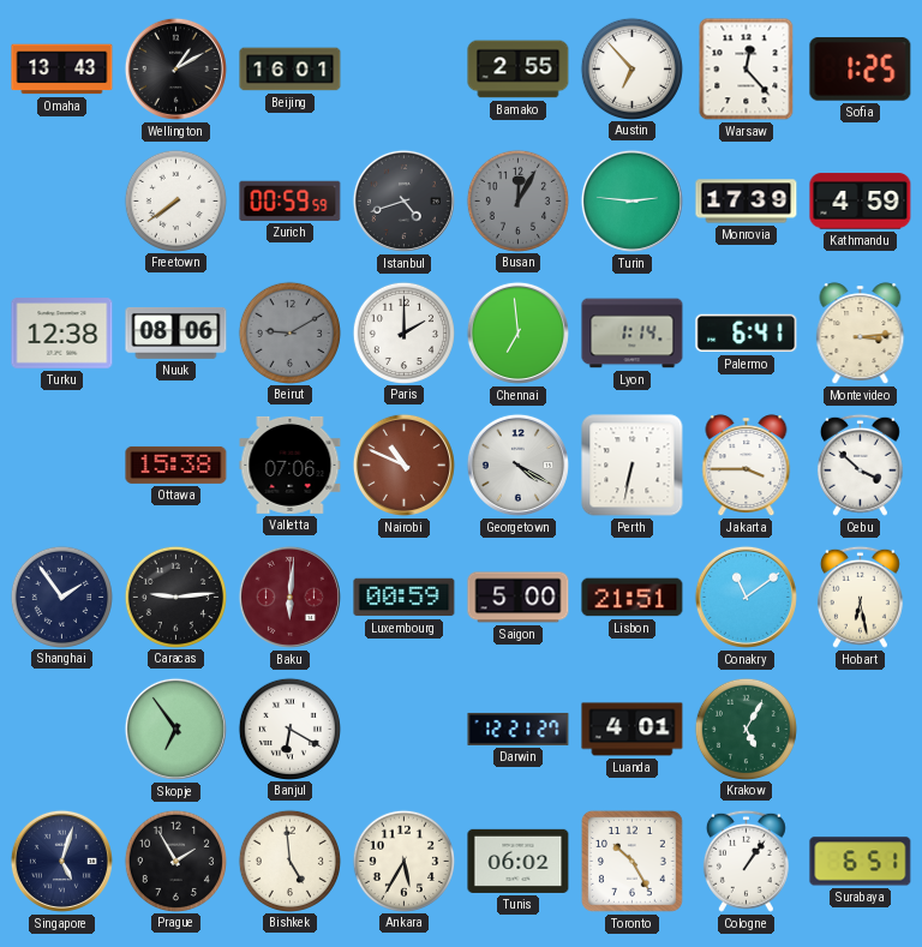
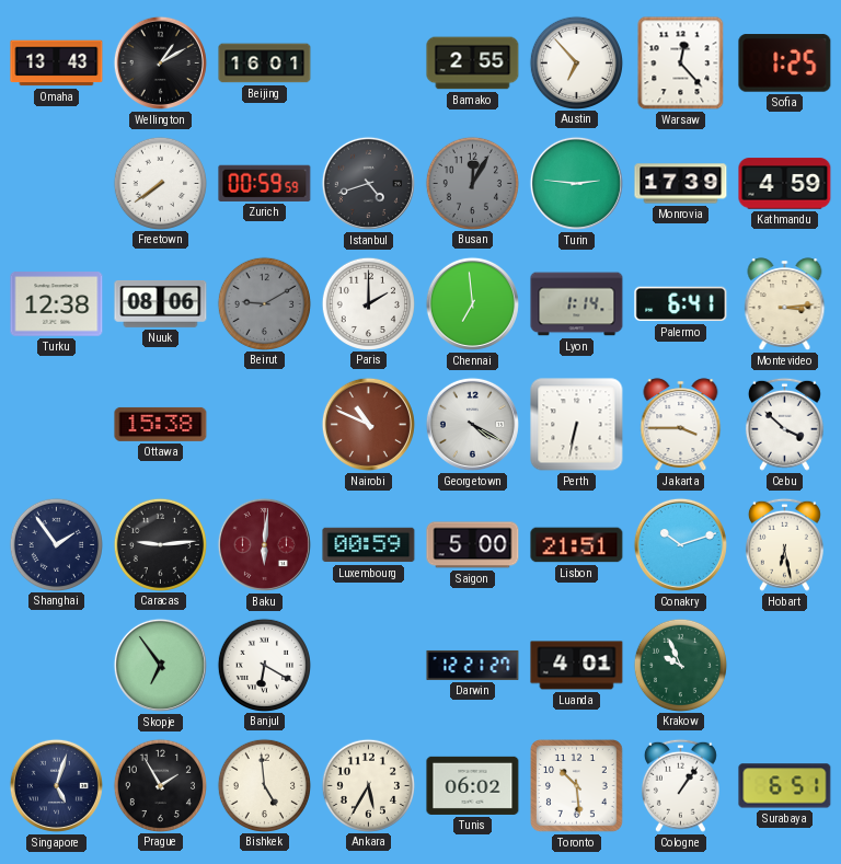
Valletta: 07:06 -> none (291, 464)
Conakry: 11:09 -> 10:12 (680, 544)
Krakow: 5:05 -> 9:56 (680, 665)
Toronto: 10:25 -> 10:29 (577, 786)
